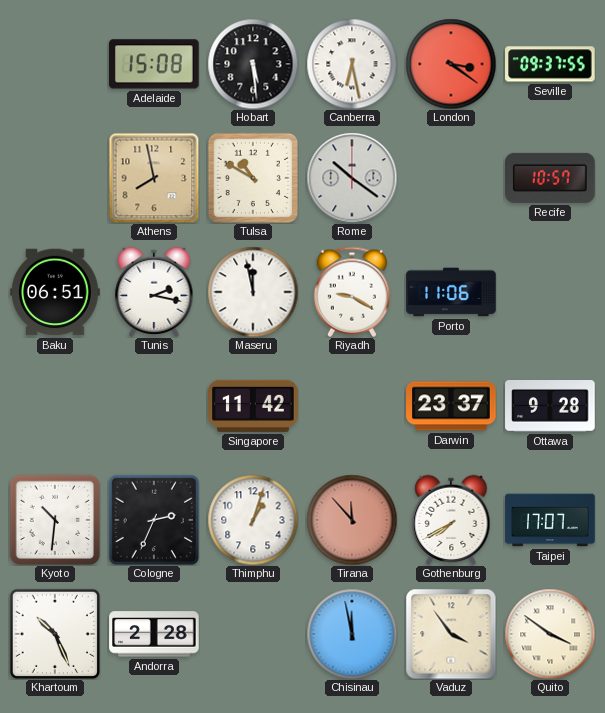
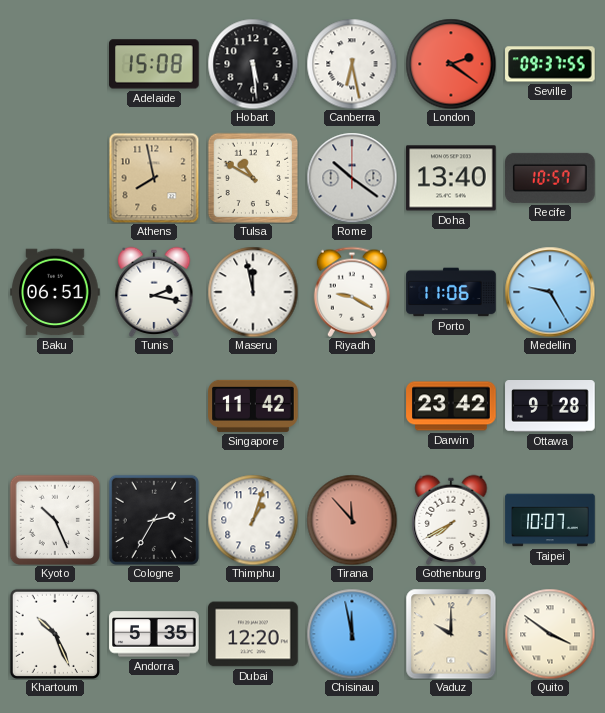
London: 3:21 -> 2:21 (451, 64)
Doha: none -> 13:40 (451, 178)
Medellin: none -> 9:25 (550, 292)
Darwin: 23:37 -> 23:42 (451, 406)
Kyoto: 10:31 -> 10:26 (55, 520)
Cologne: 2:34 -> 2:35 (154, 520)
Taipei: 17:07 -> 10:07 (550, 520)
Andorra: 2:28 -> 5:35 (154, 634)
Dubai: none -> 12:20 (253, 634)
Vaduz: 3:54 -> 10:00 (451, 634)
